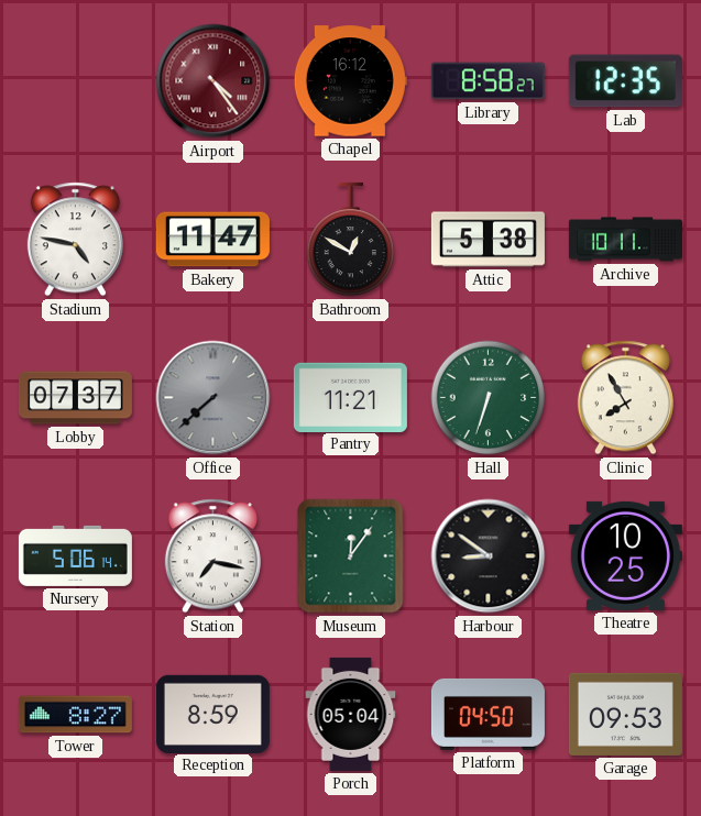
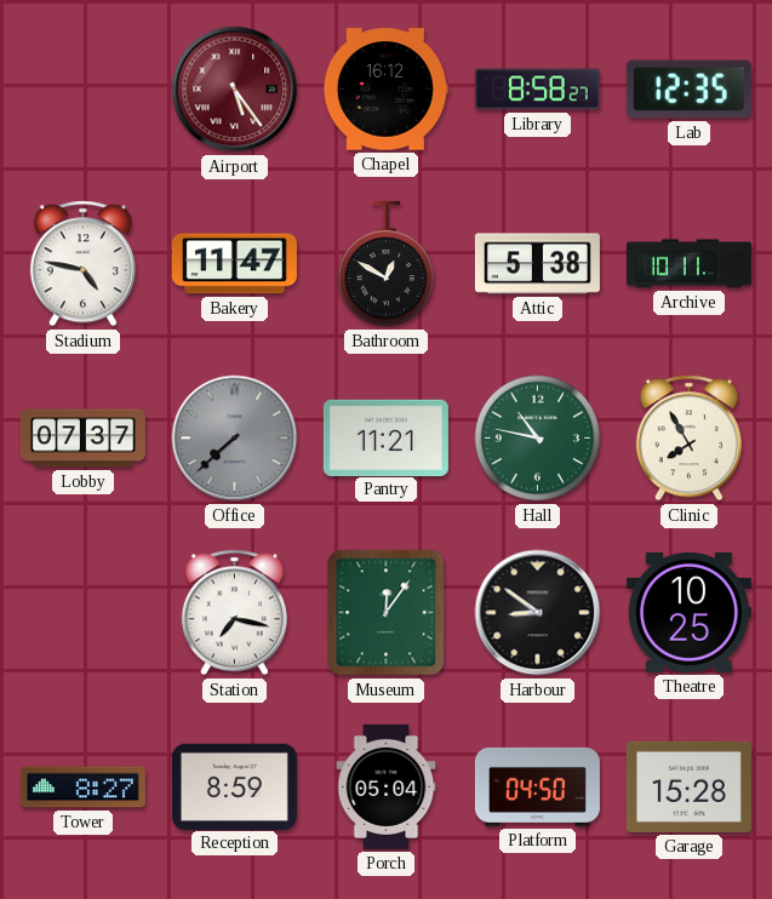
Airport: 4:24 -> 5:24 (235, 90)
Hall: 6:33 -> 10:47 (538, 439)
Nursery: 5:06 -> none (75, 555)
Garage: 09:53 -> 15:28 (688, 786)
